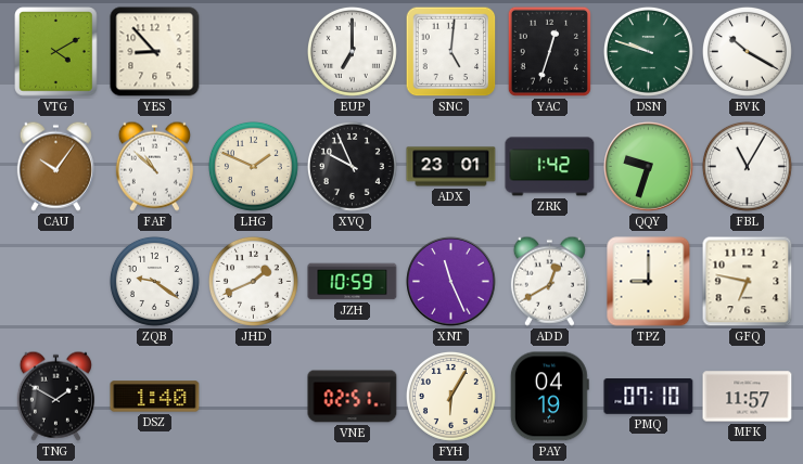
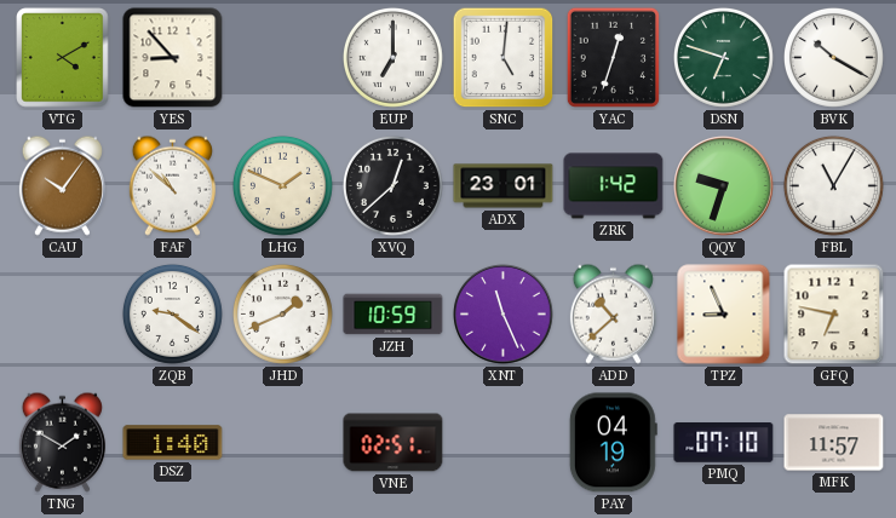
DSN: 9:48 -> 6:48 (723, 57)
XVQ: 9:56 -> 12:38 (392, 185)
ADD: 12:40 -> 10:38 (613, 313)
TPZ: 9:00 -> 8:56 (724, 315)
FYH: 6:05 -> none (450, 396)
